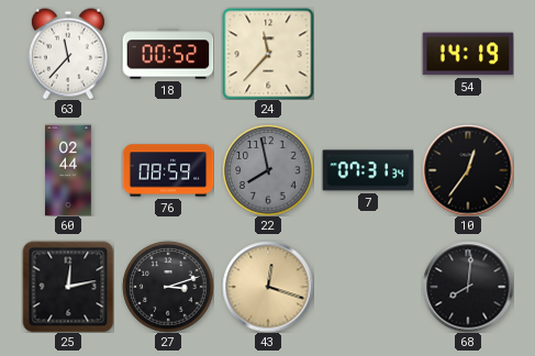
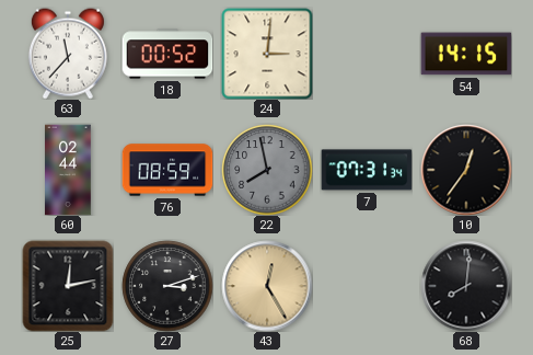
24: 11:37 -> 3:01 (267, 54)
54: 14:19 -> 14:15 (466, 54)
43: 12:18 -> 12:25 (267, 286)
